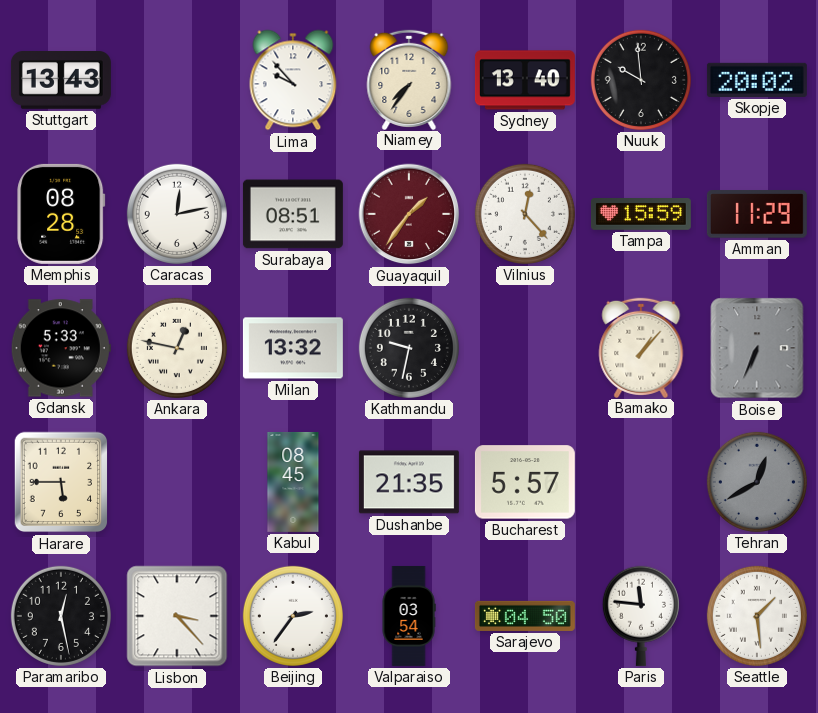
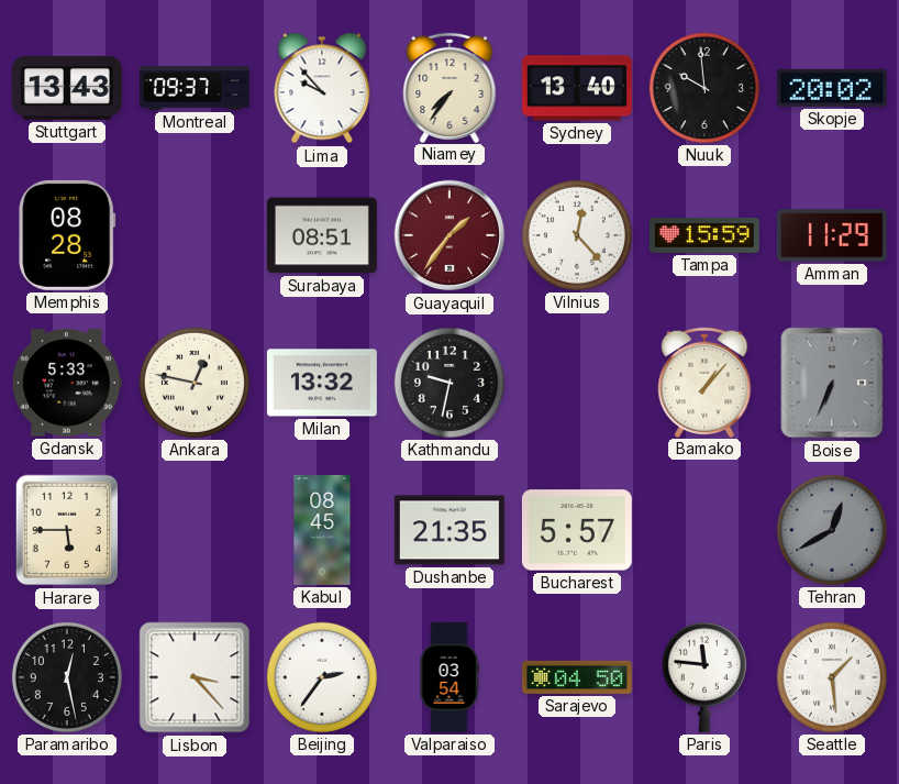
Montreal: none -> 09:37 (195, 88)
Caracas: 12:13 -> none (177, 214)
